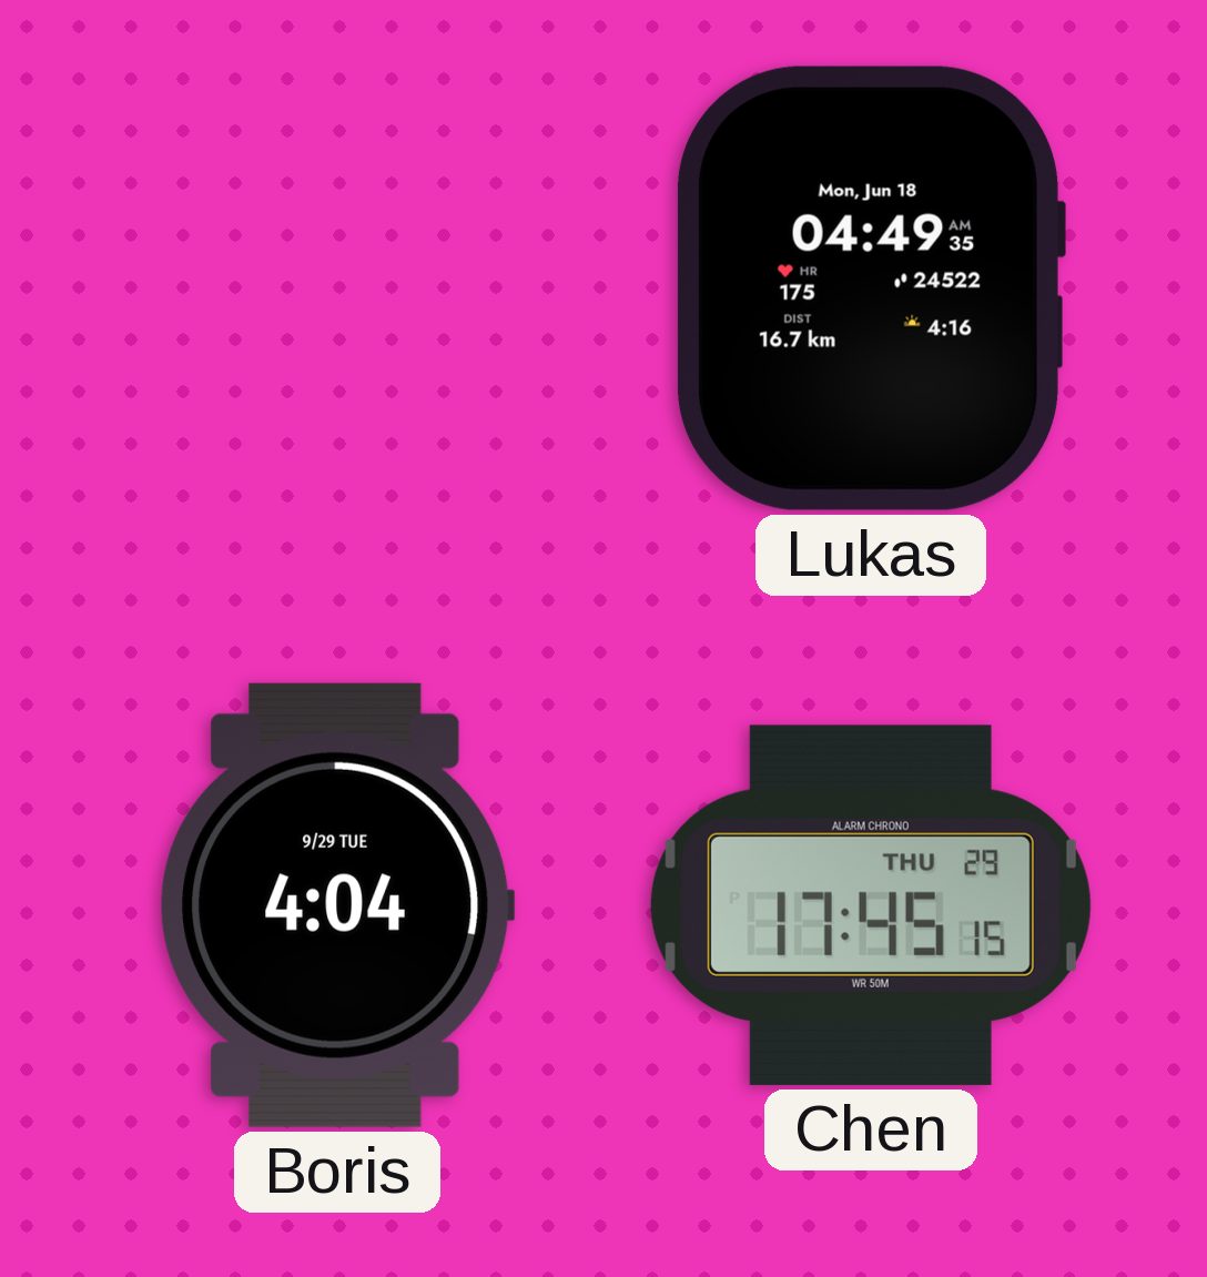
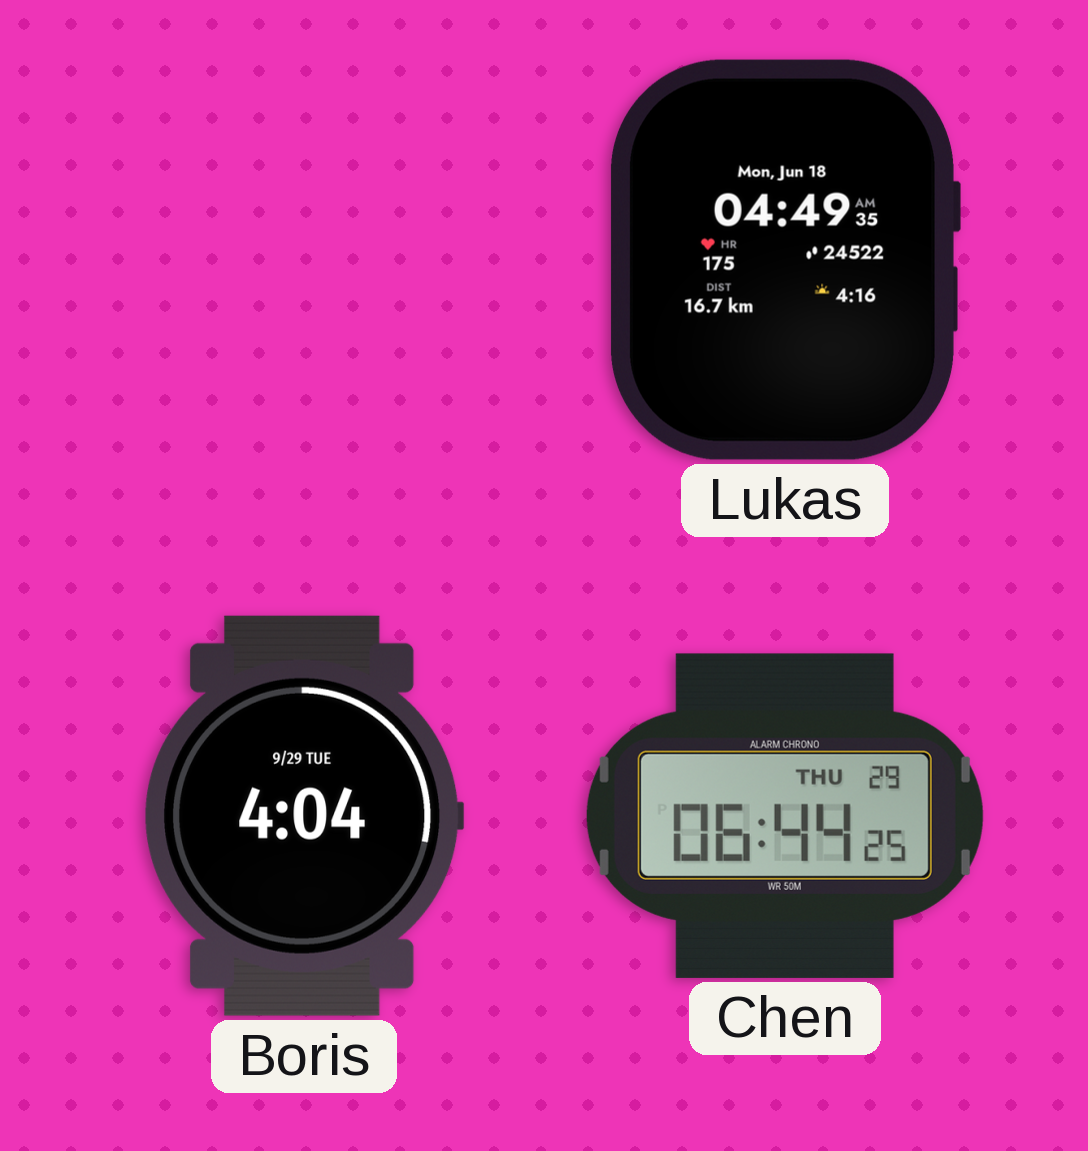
Chen: 17:45 -> 06:44 (785, 816)
